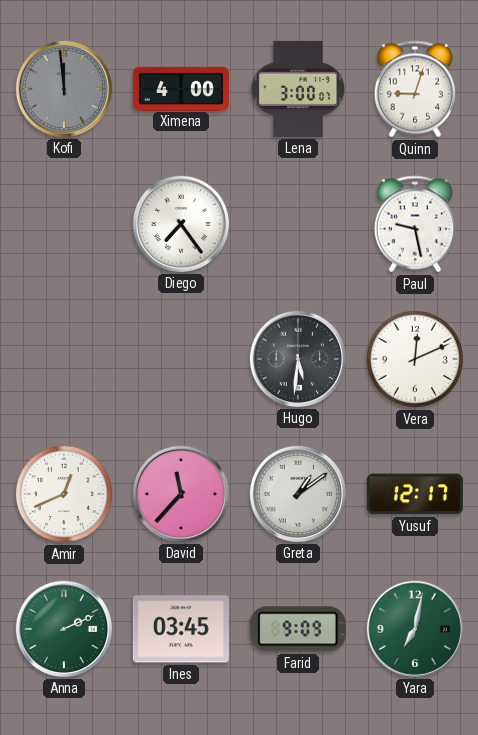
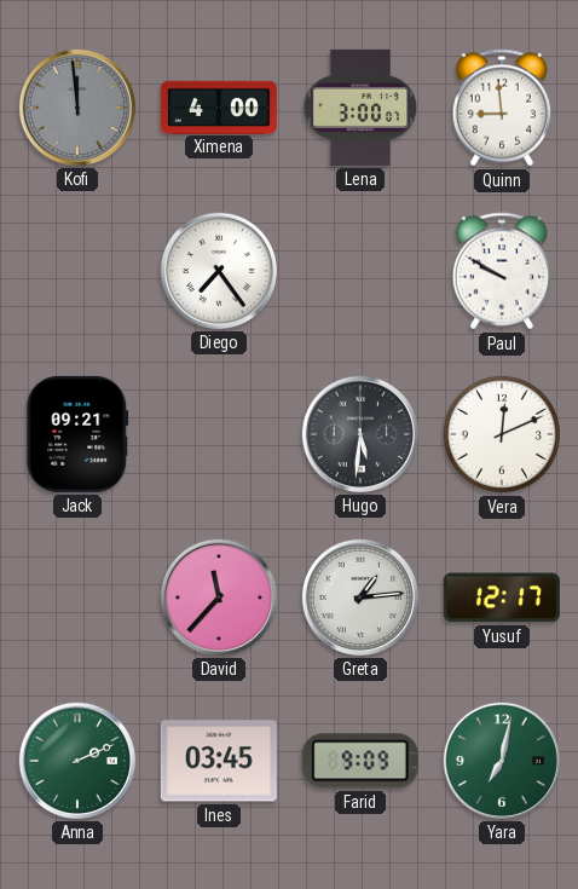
Quinn: 9:03 -> 8:59 (502, 108)
Paul: 9:28 -> 9:50 (502, 271)
Jack: none -> 09:21 (77, 434)
Amir: 12:41 -> none (64, 494)
Greta: 1:09 -> 1:14 (360, 598)
